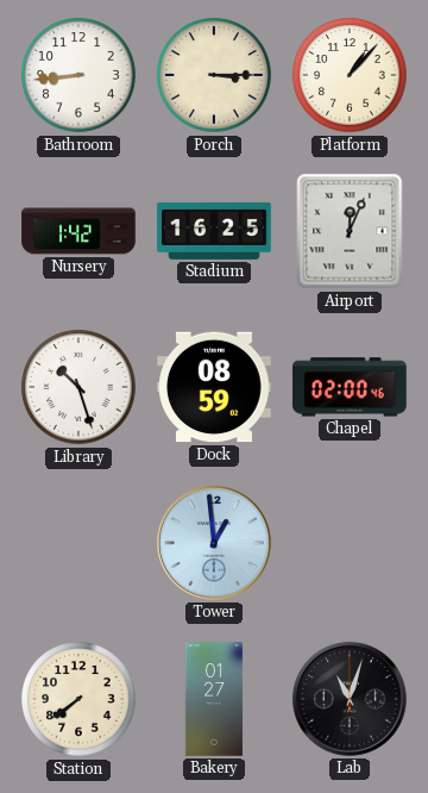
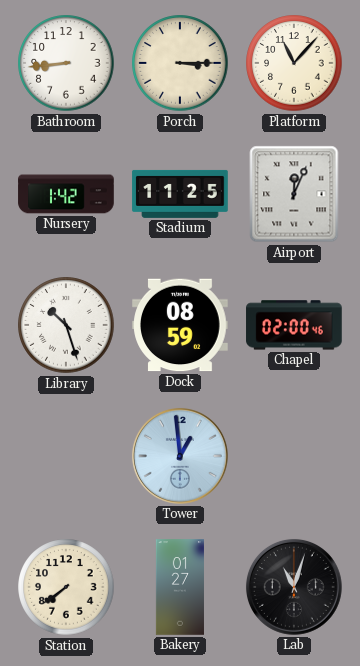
Platform: 1:07 -> 11:07 (294, 63)
Stadium: 16:25 -> 11:25 (180, 194)
